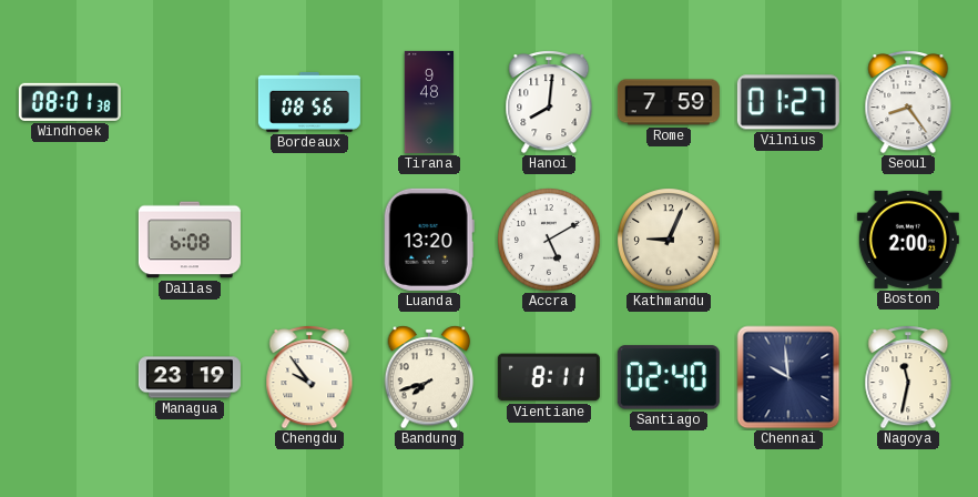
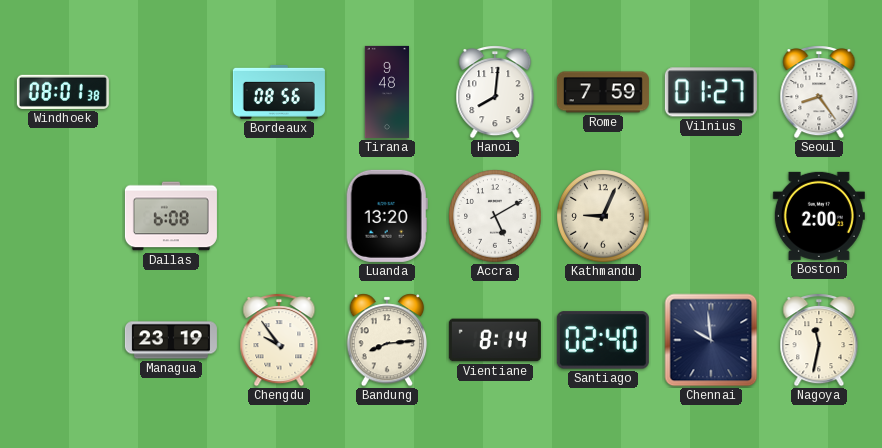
Bandung: 7:42 -> 8:14 (387, 340)
Vientiane: 8:11 -> 8:14 (495, 340)
